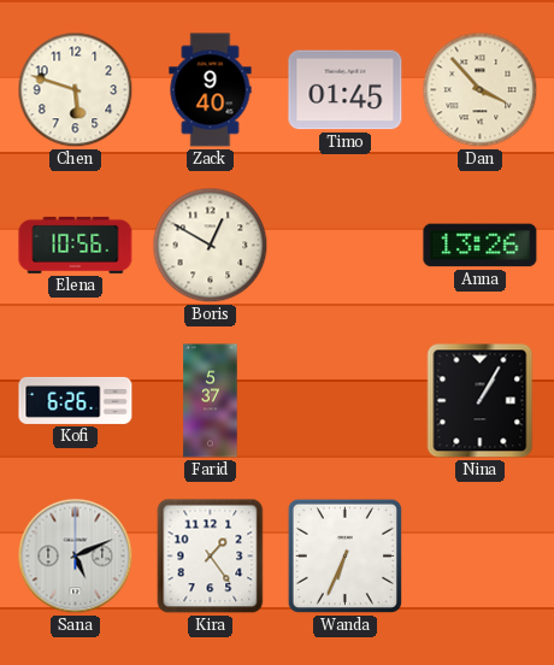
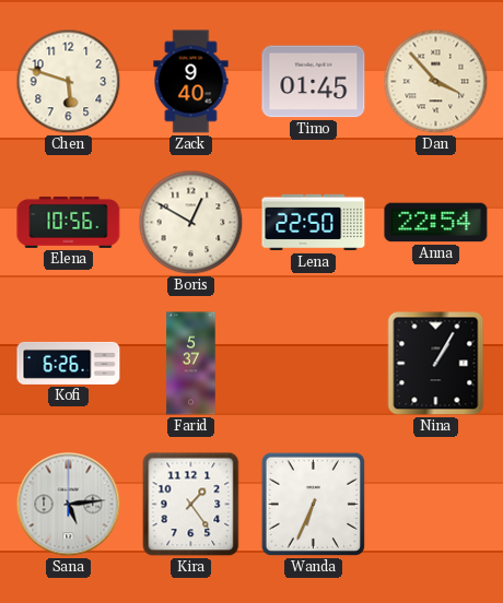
Lena: none -> 22:50 (314, 223)
Anna: 13:26 -> 22:54 (436, 223)
Sana: 5:11 -> 5:14 (69, 505)
